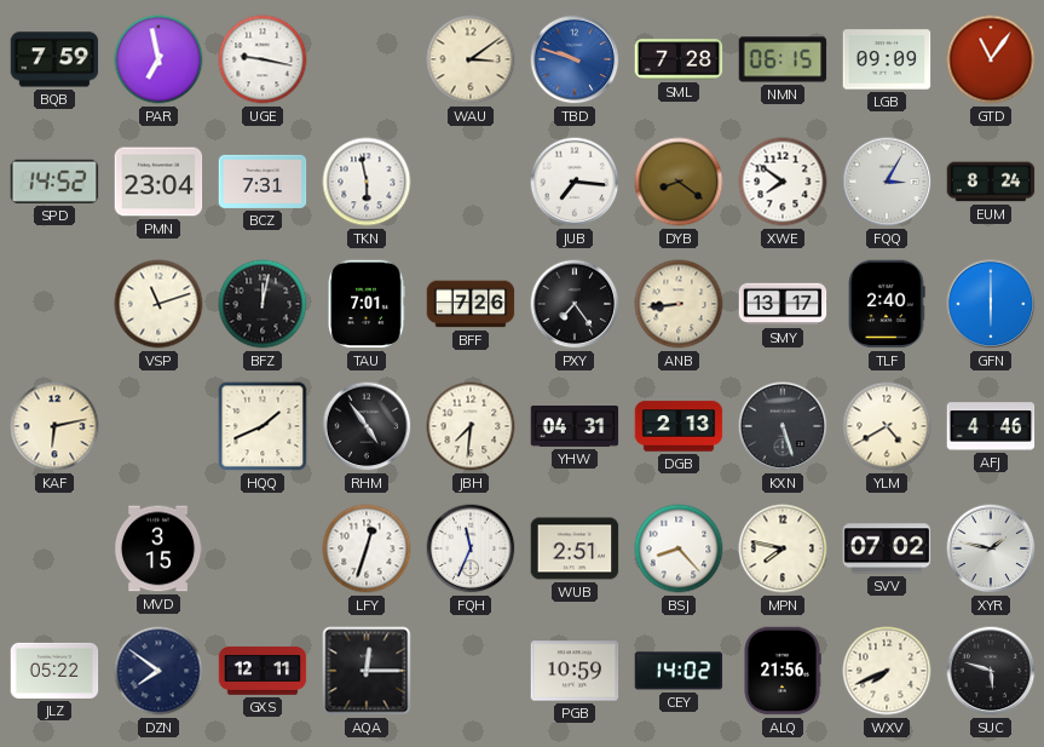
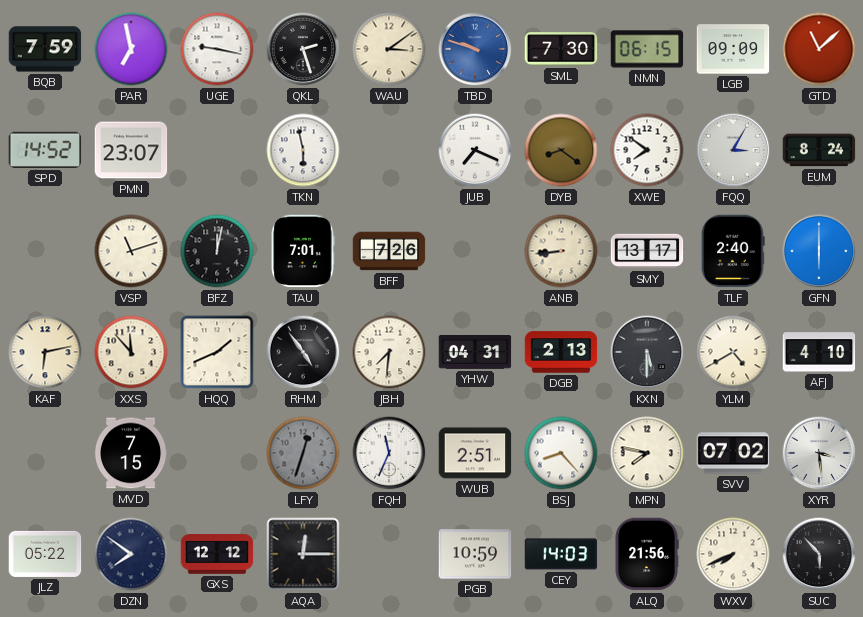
QKL: none -> 2:27 (303, 49)
SML: 7:28 -> 7:30 (561, 49)
GTD: 11:06 -> 11:08 (819, 49)
PMN: 23:04 -> 23:07 (131, 150)
BCZ: 7:31 -> none (263, 182)
JUB: 7:16 -> 7:19 (475, 150)
PXY: 7:24 -> none (575, 304)
XXS: none -> 11:53 (131, 352)
KXN: 5:27 -> 5:30 (647, 352)
AFJ: 4:46 -> 4:10 (819, 352)
MVD: 3:15 -> 7:15 (131, 453)
LFY dial: white -> grey (303, 453)
XYR: 1:47 -> 3:29 (819, 453)
GXS: 12:11 -> 12:12 (217, 554)
CEY: 14:02 -> 14:03 (561, 554)
SUC: 5:48 -> 5:53 (819, 554)
